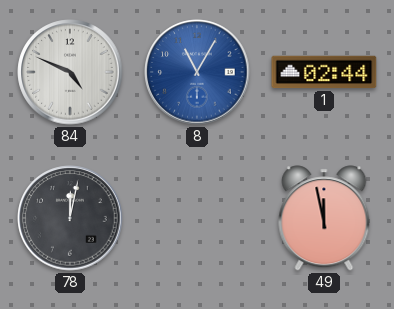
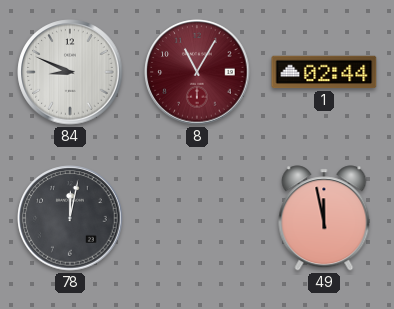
84: 4:49 -> 8:49 (70, 72)
8 dial: blue -> burgundy (197, 72)
